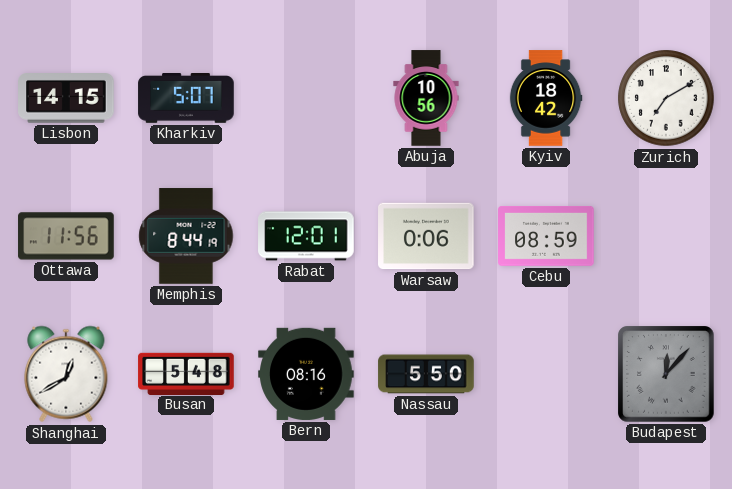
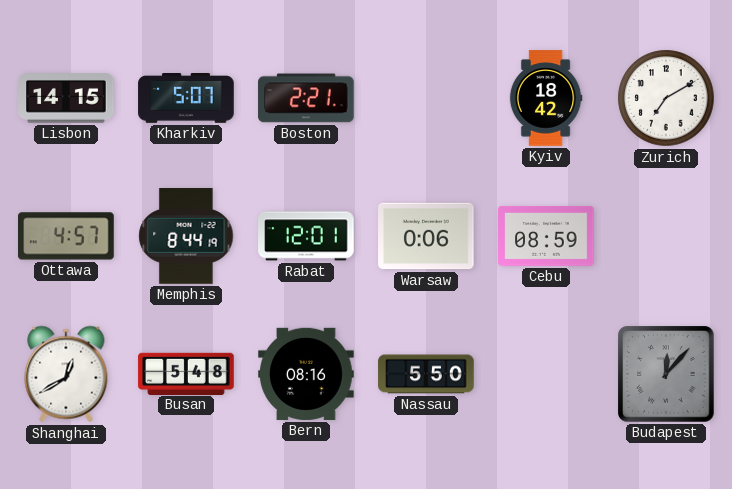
Boston: none -> 2:21 (306, 98)
Abuja: 10:56 -> none (426, 98)
Ottawa: 11:56 -> 4:57 (66, 236)
